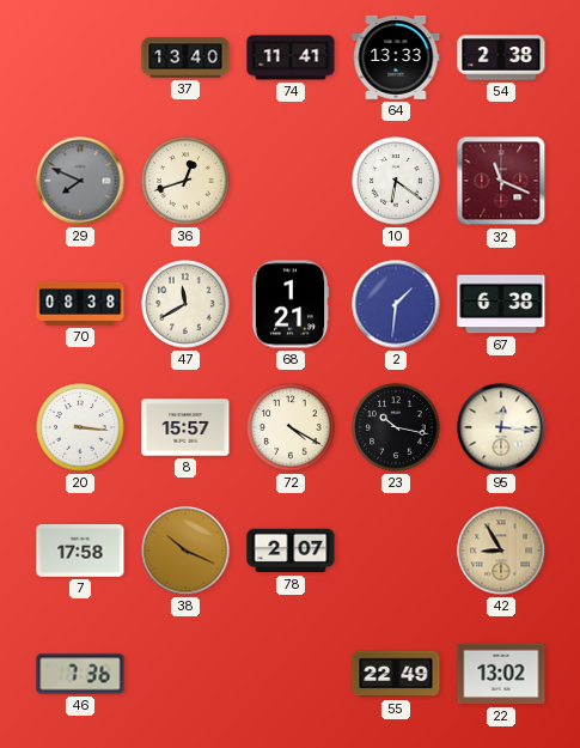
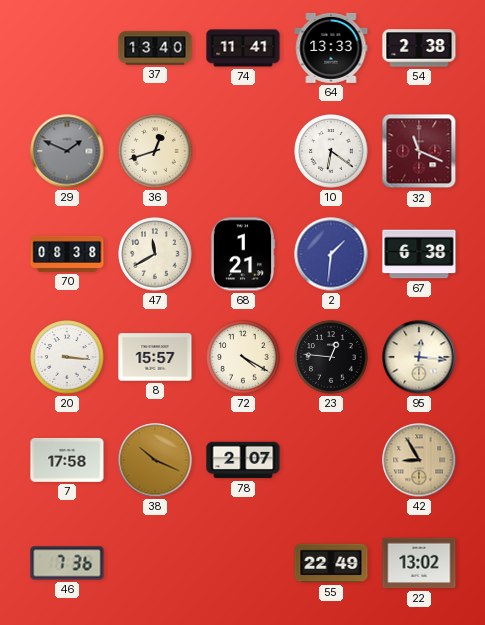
29: 7:49 -> 1:49 (67, 151)
23: 10:17 -> 12:46 (331, 357)
